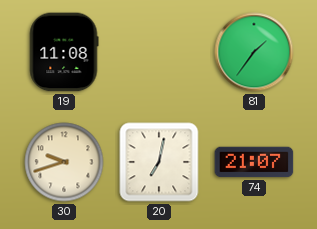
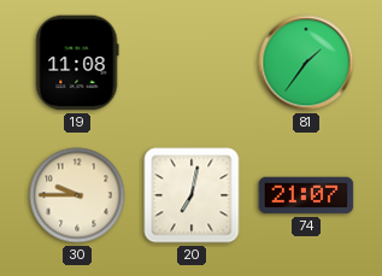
30: 9:42 -> 9:45 (77, 195)
